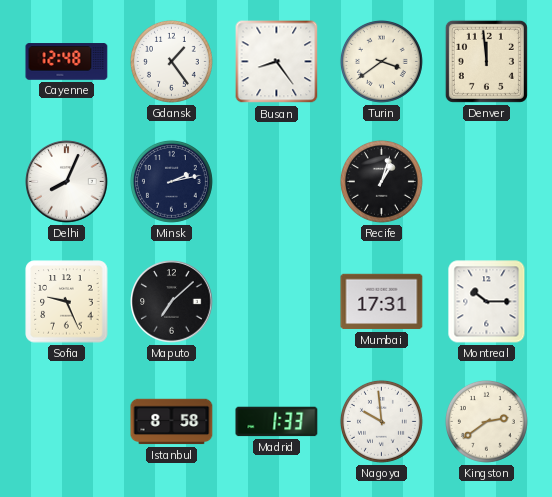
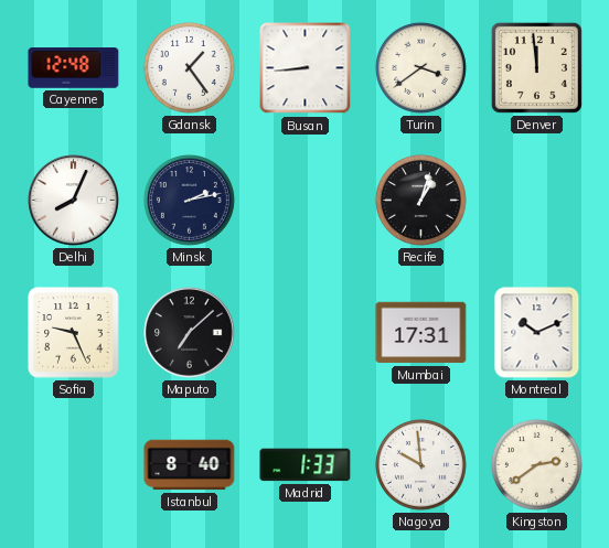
Busan: 8:24 -> 8:44 (306, 68)
Montreal: 10:15 -> 10:11 (537, 333)
Istanbul: 8:58 -> 8:40 (190, 465)
